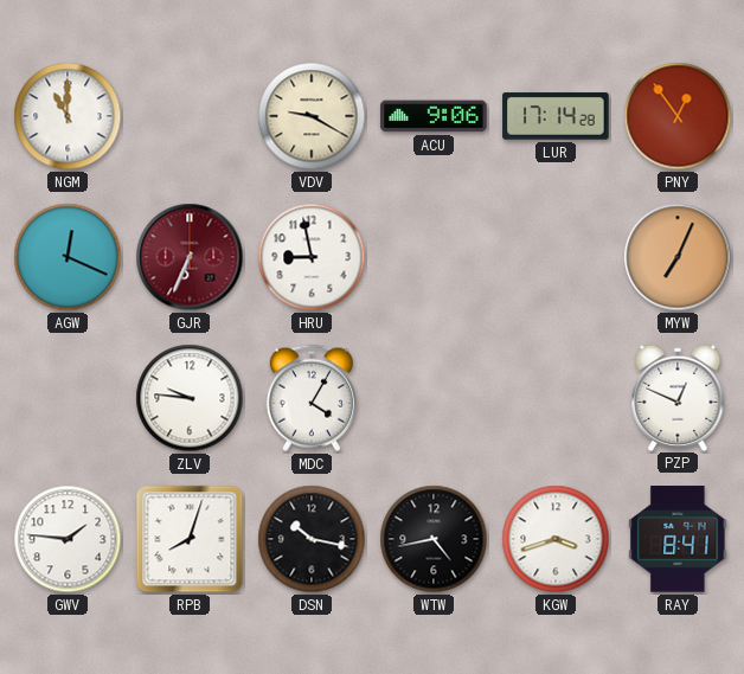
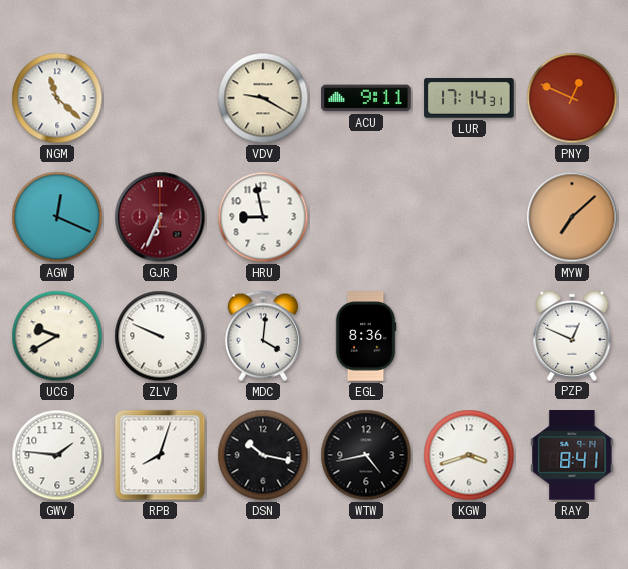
NGM: 11:00 -> 11:22 (57, 98)
ACU: 9:06 -> 9:11 (366, 98)
LUR: 17:14:28 -> 17:14:31 (469, 98)
PNY: 12:54 -> 12:49 (572, 98)
MYW: 7:04 -> 7:08 (572, 217)
UCG: none -> 9:40 (57, 336)
ZLV: 9:46 -> 9:49 (160, 336)
MDC: 4:05 -> 4:01 (263, 336)
EGL: none -> 8:36 (366, 336)
